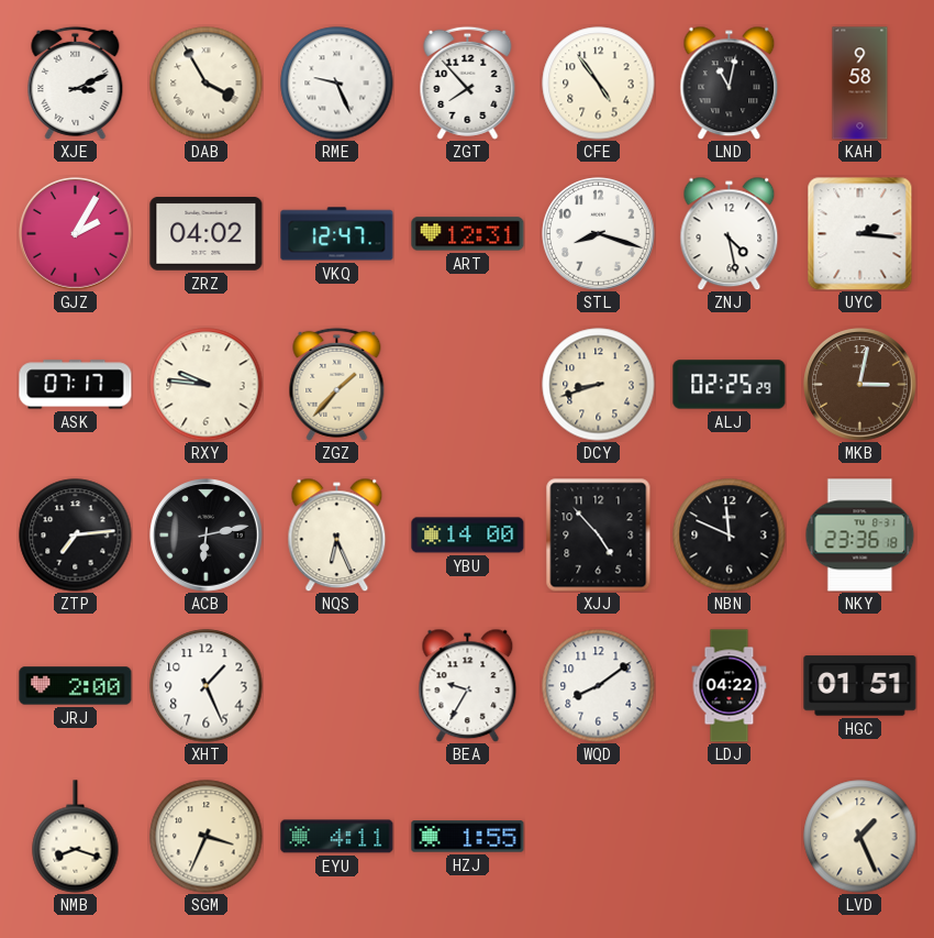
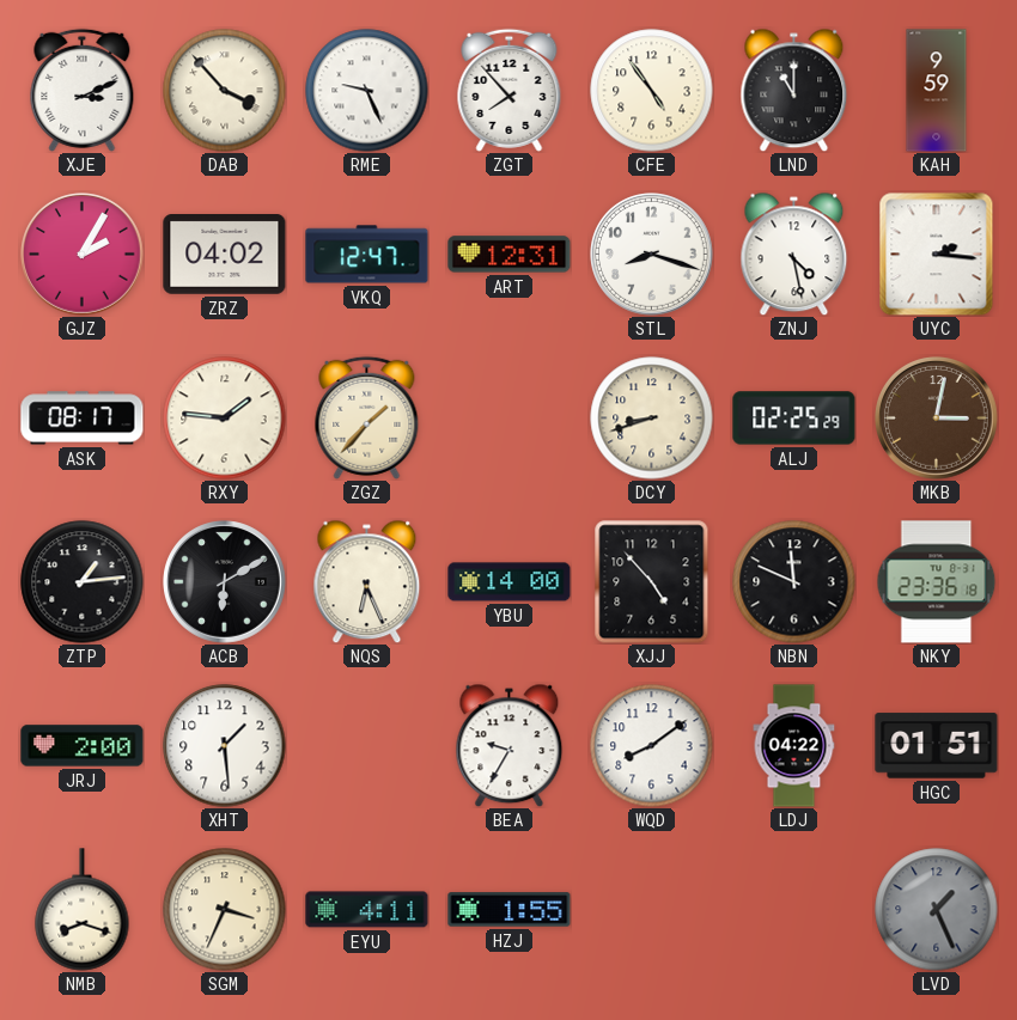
DAB: 3:55 -> 3:53 (225, 91)
LND: 11:02 -> 11:00 (794, 90)
KAH: 9:58 -> 9:59 (937, 91)
ASK: 07:17 -> 08:17 (83, 419)
RXY: 9:46 -> 1:46 (225, 419)
ZTP: 7:14 -> 1:14 (83, 582)
ACB: 6:13 -> 6:10 (225, 582)
XHT: 1:26 -> 1:29 (225, 746)
LVD dial: cream -> grey (937, 910)
